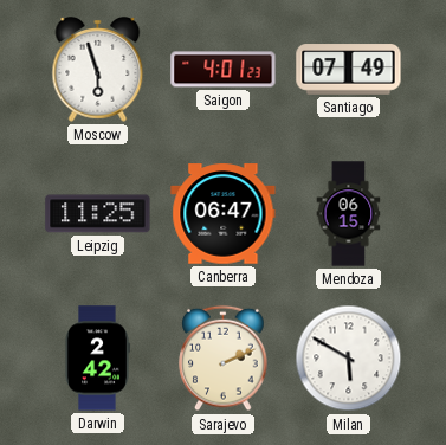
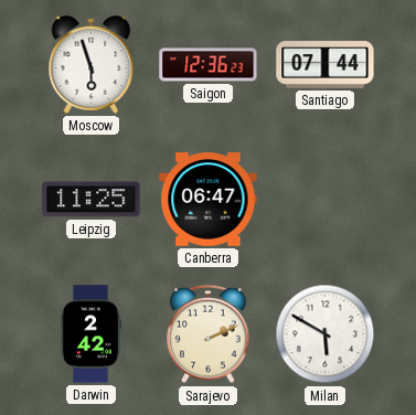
Saigon: 4:01 -> 12:36 (209, 65)
Santiago: 07:49 -> 07:44 (326, 65)
Mendoza: 06:15 -> none (349, 214)
